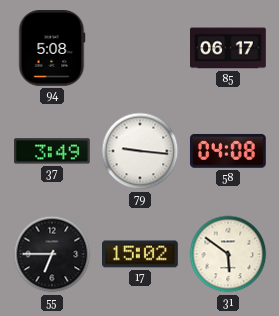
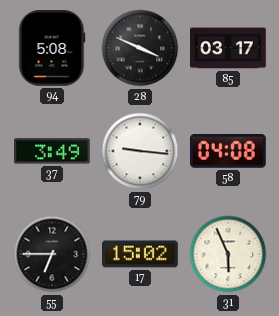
28: none -> 3:49 (140, 48)
85: 06:17 -> 03:17 (229, 48)
31: 5:51 -> 5:56 (228, 254)
